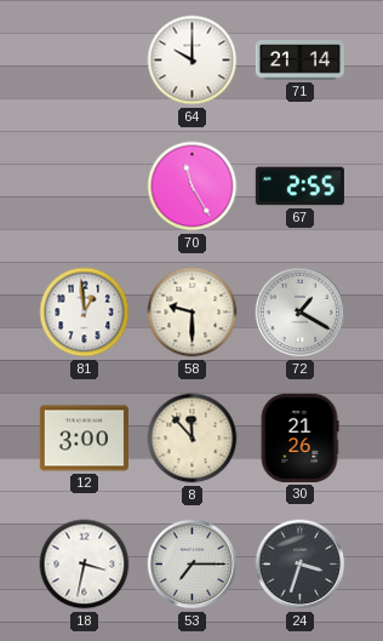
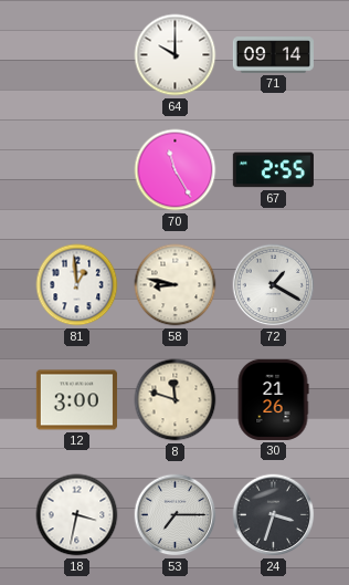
71: 21:14 -> 09:14 (273, 55)
58: 9:30 -> 8:47 (176, 285)
8: 11:53 -> 11:48 (176, 400)
